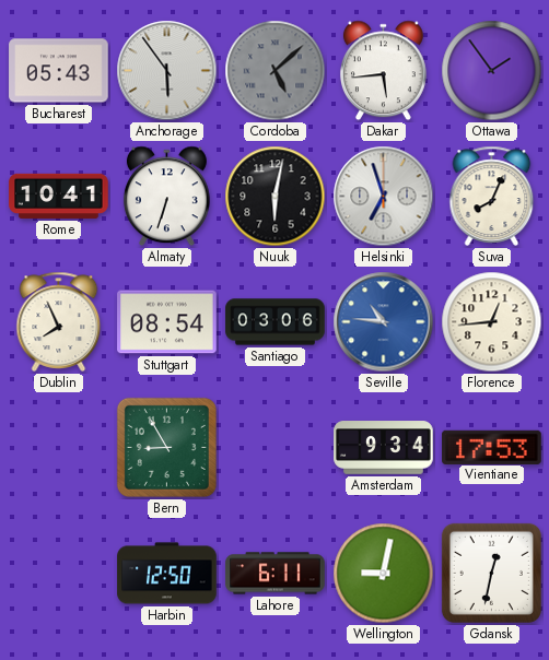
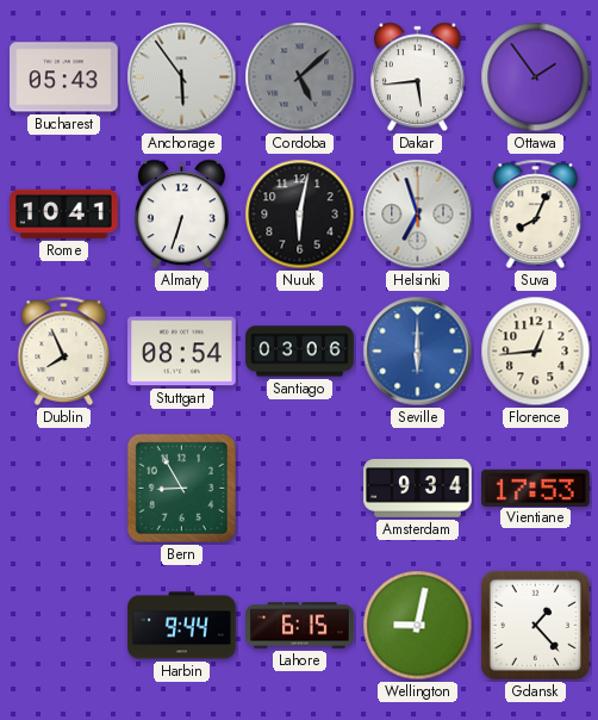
Seville: 10:46 -> 6:00 (418, 352)
Harbin: 12:50 -> 9:44 (182, 626)
Lahore: 6:11 -> 6:15 (300, 626)
Gdansk: 12:32 -> 1:23 (535, 625)
